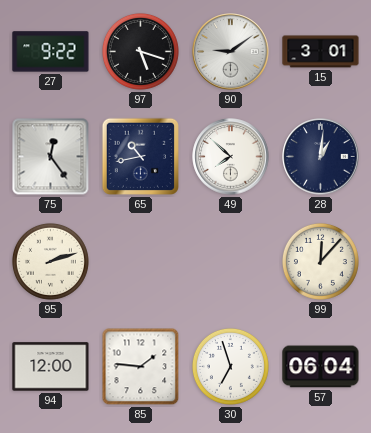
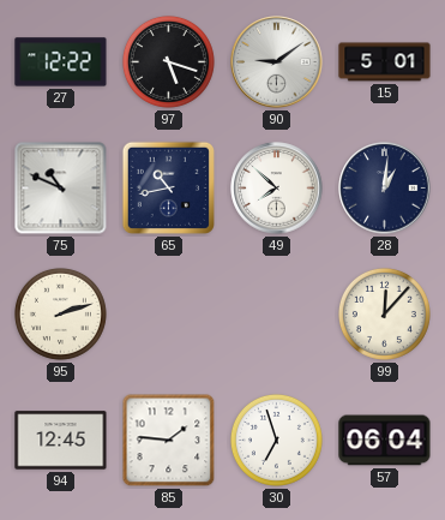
27: 9:22 -> 12:22 (61, 62)
15: 3:01 -> 5:01 (385, 62)
75: 12:24 -> 10:49 (61, 189)
94: 12:00 -> 12:45 (61, 441)
